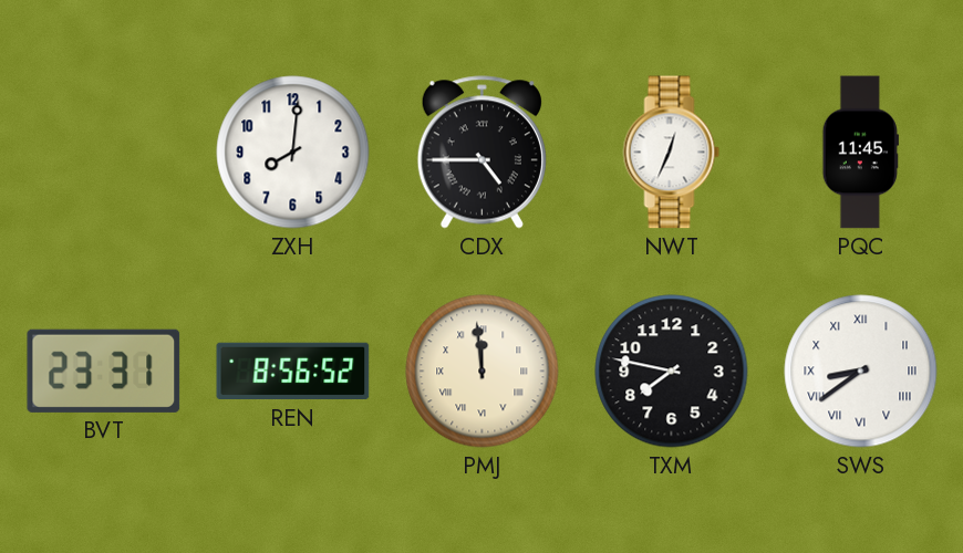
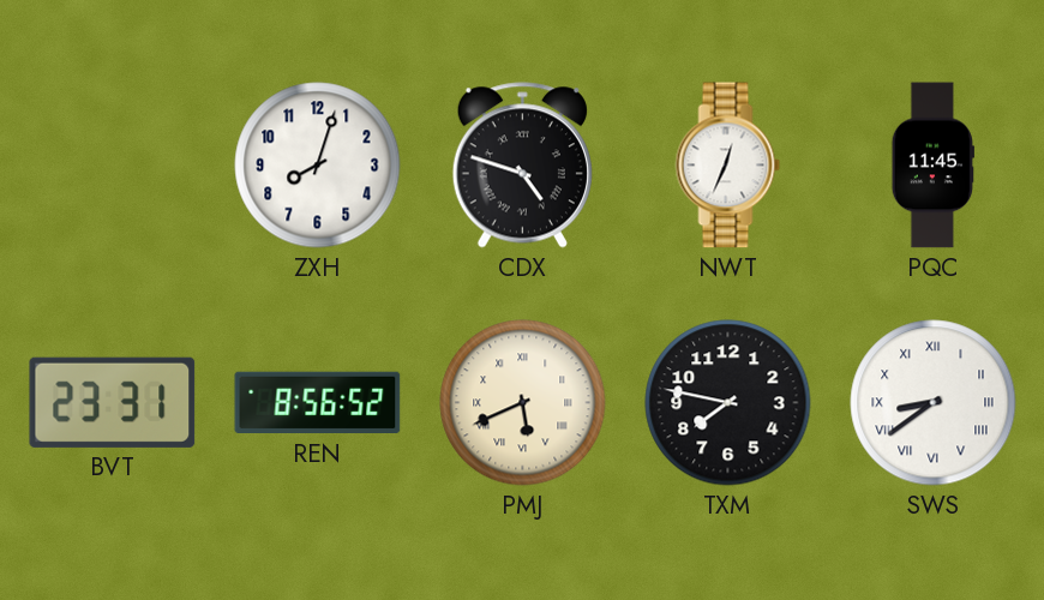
ZXH: 8:01 -> 8:03 (318, 166)
CDX: 4:45 -> 4:48 (522, 166)
PMJ: 11:59 -> 5:41 (523, 403)
